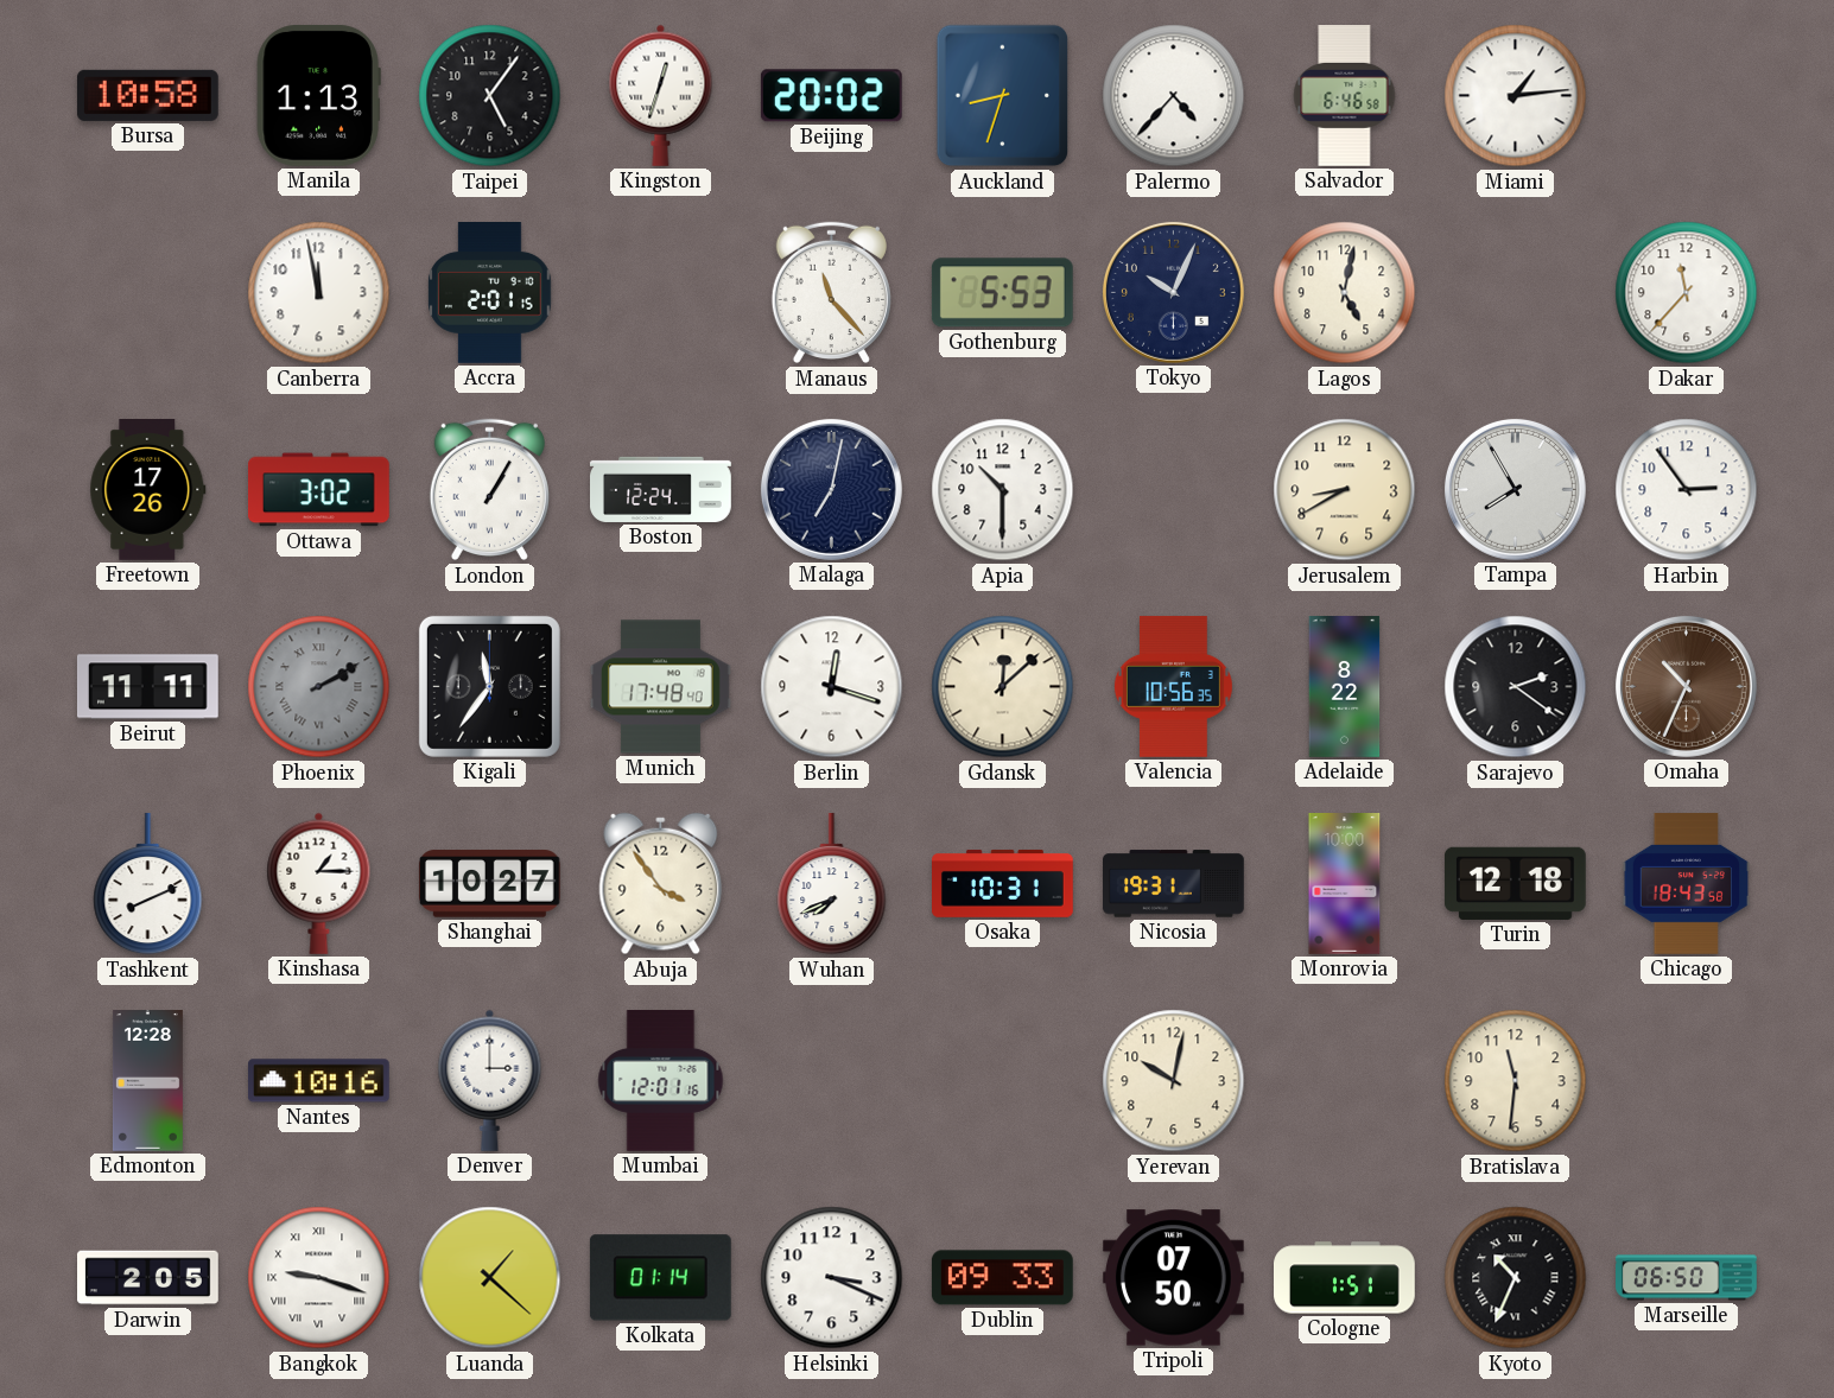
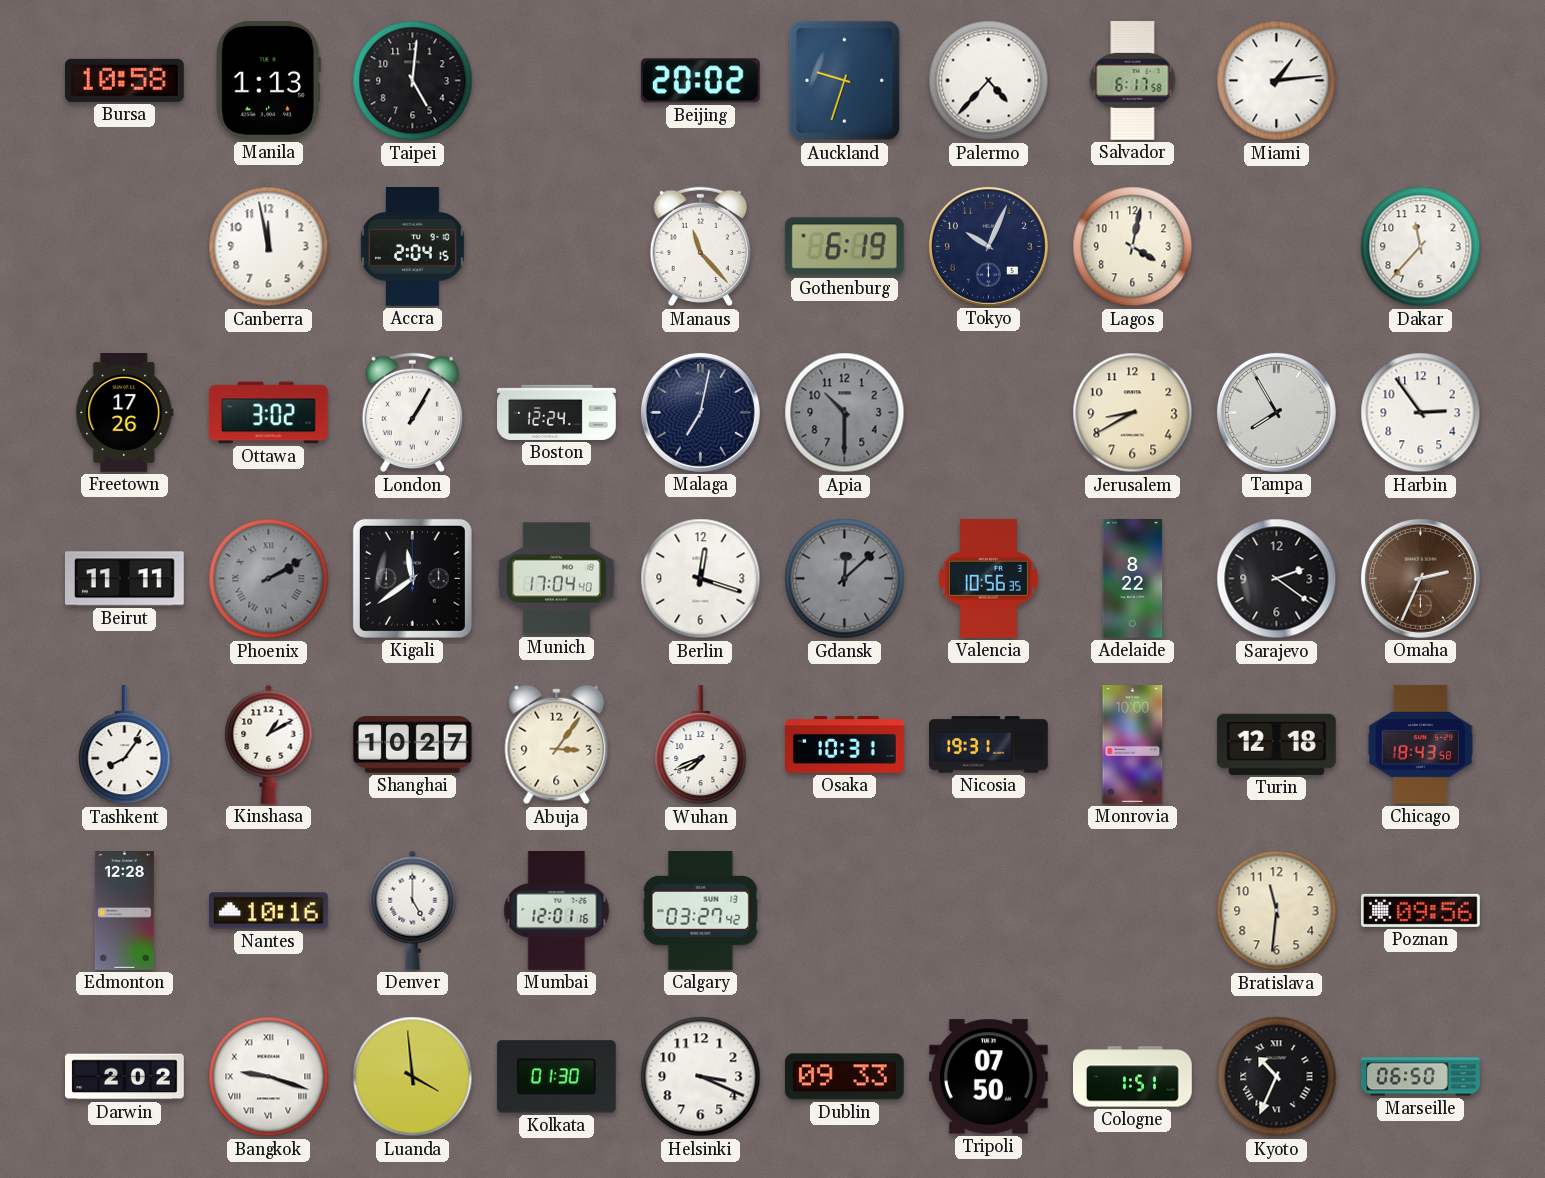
Taipei: 5:06 -> 5:01 (413, 81)
Kingston: 12:33 -> none (661, 95)
Auckland: 8:33 -> 9:33 (845, 81)
Salvador: 6:46 -> 6:17 (1133, 81)
Accra: 2:01 -> 2:04 (413, 247)
Gothenburg: 5:53 -> 6:19 (844, 247)
Lagos: 5:02 -> 4:02 (1133, 247)
Apia dial: white -> grey (845, 413)
Kigali: 11:36 -> 11:39 (412, 578)
Munich: 17:48 -> 17:04 (557, 579)
Gdansk dial: cream -> grey (845, 579)
Omaha: 10:34 -> 2:34 (1420, 578)
Tashkent: 8:11 -> 8:06 (125, 745)
Kinshasa: 1:15 -> 1:10 (269, 744)
Abuja: 3:54 -> 3:06 (557, 745)
Denver: 3:00 -> 5:00 (413, 910)
Calgary: none -> 03:27 (701, 911)
Yerevan: 10:02 -> none (1174, 1081)
Poznan: none -> 09:56 (1421, 910)
Darwin: 2:05 -> 2:02 (125, 1077)
Luanda: 1:22 -> 3:59 (413, 1077)
Kolkata: 01:14 -> 01:30 (556, 1077)
